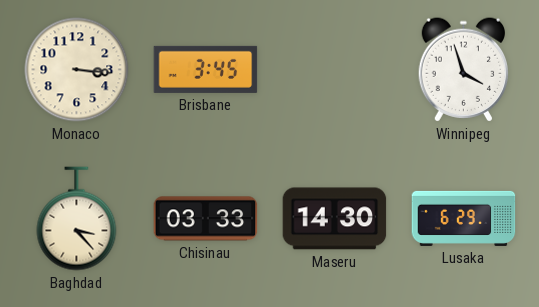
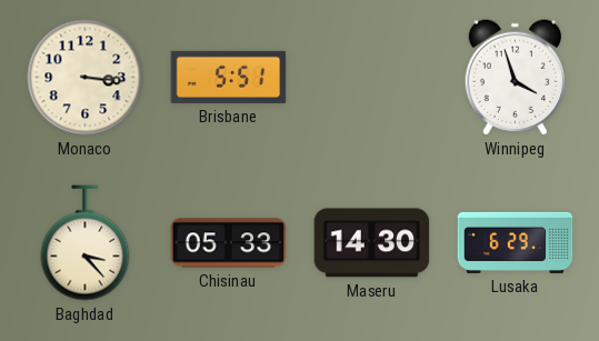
Brisbane: 3:45 -> 5:51 (229, 77)
Chisinau: 03:33 -> 05:33 (229, 243)
